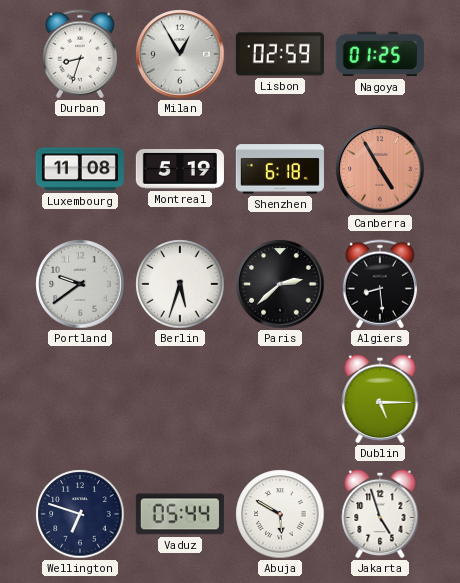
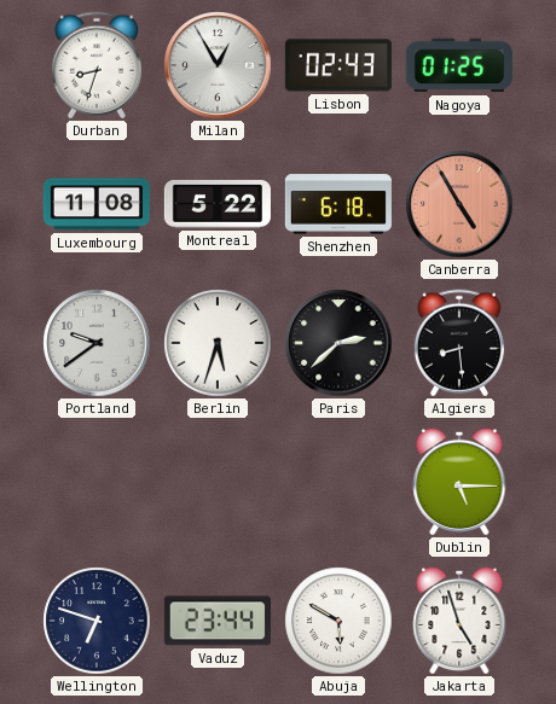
Lisbon: 02:59 -> 02:43 (338, 65)
Montreal: 5:19 -> 5:22 (218, 205)
Vaduz: 05:44 -> 23:44 (218, 621)
